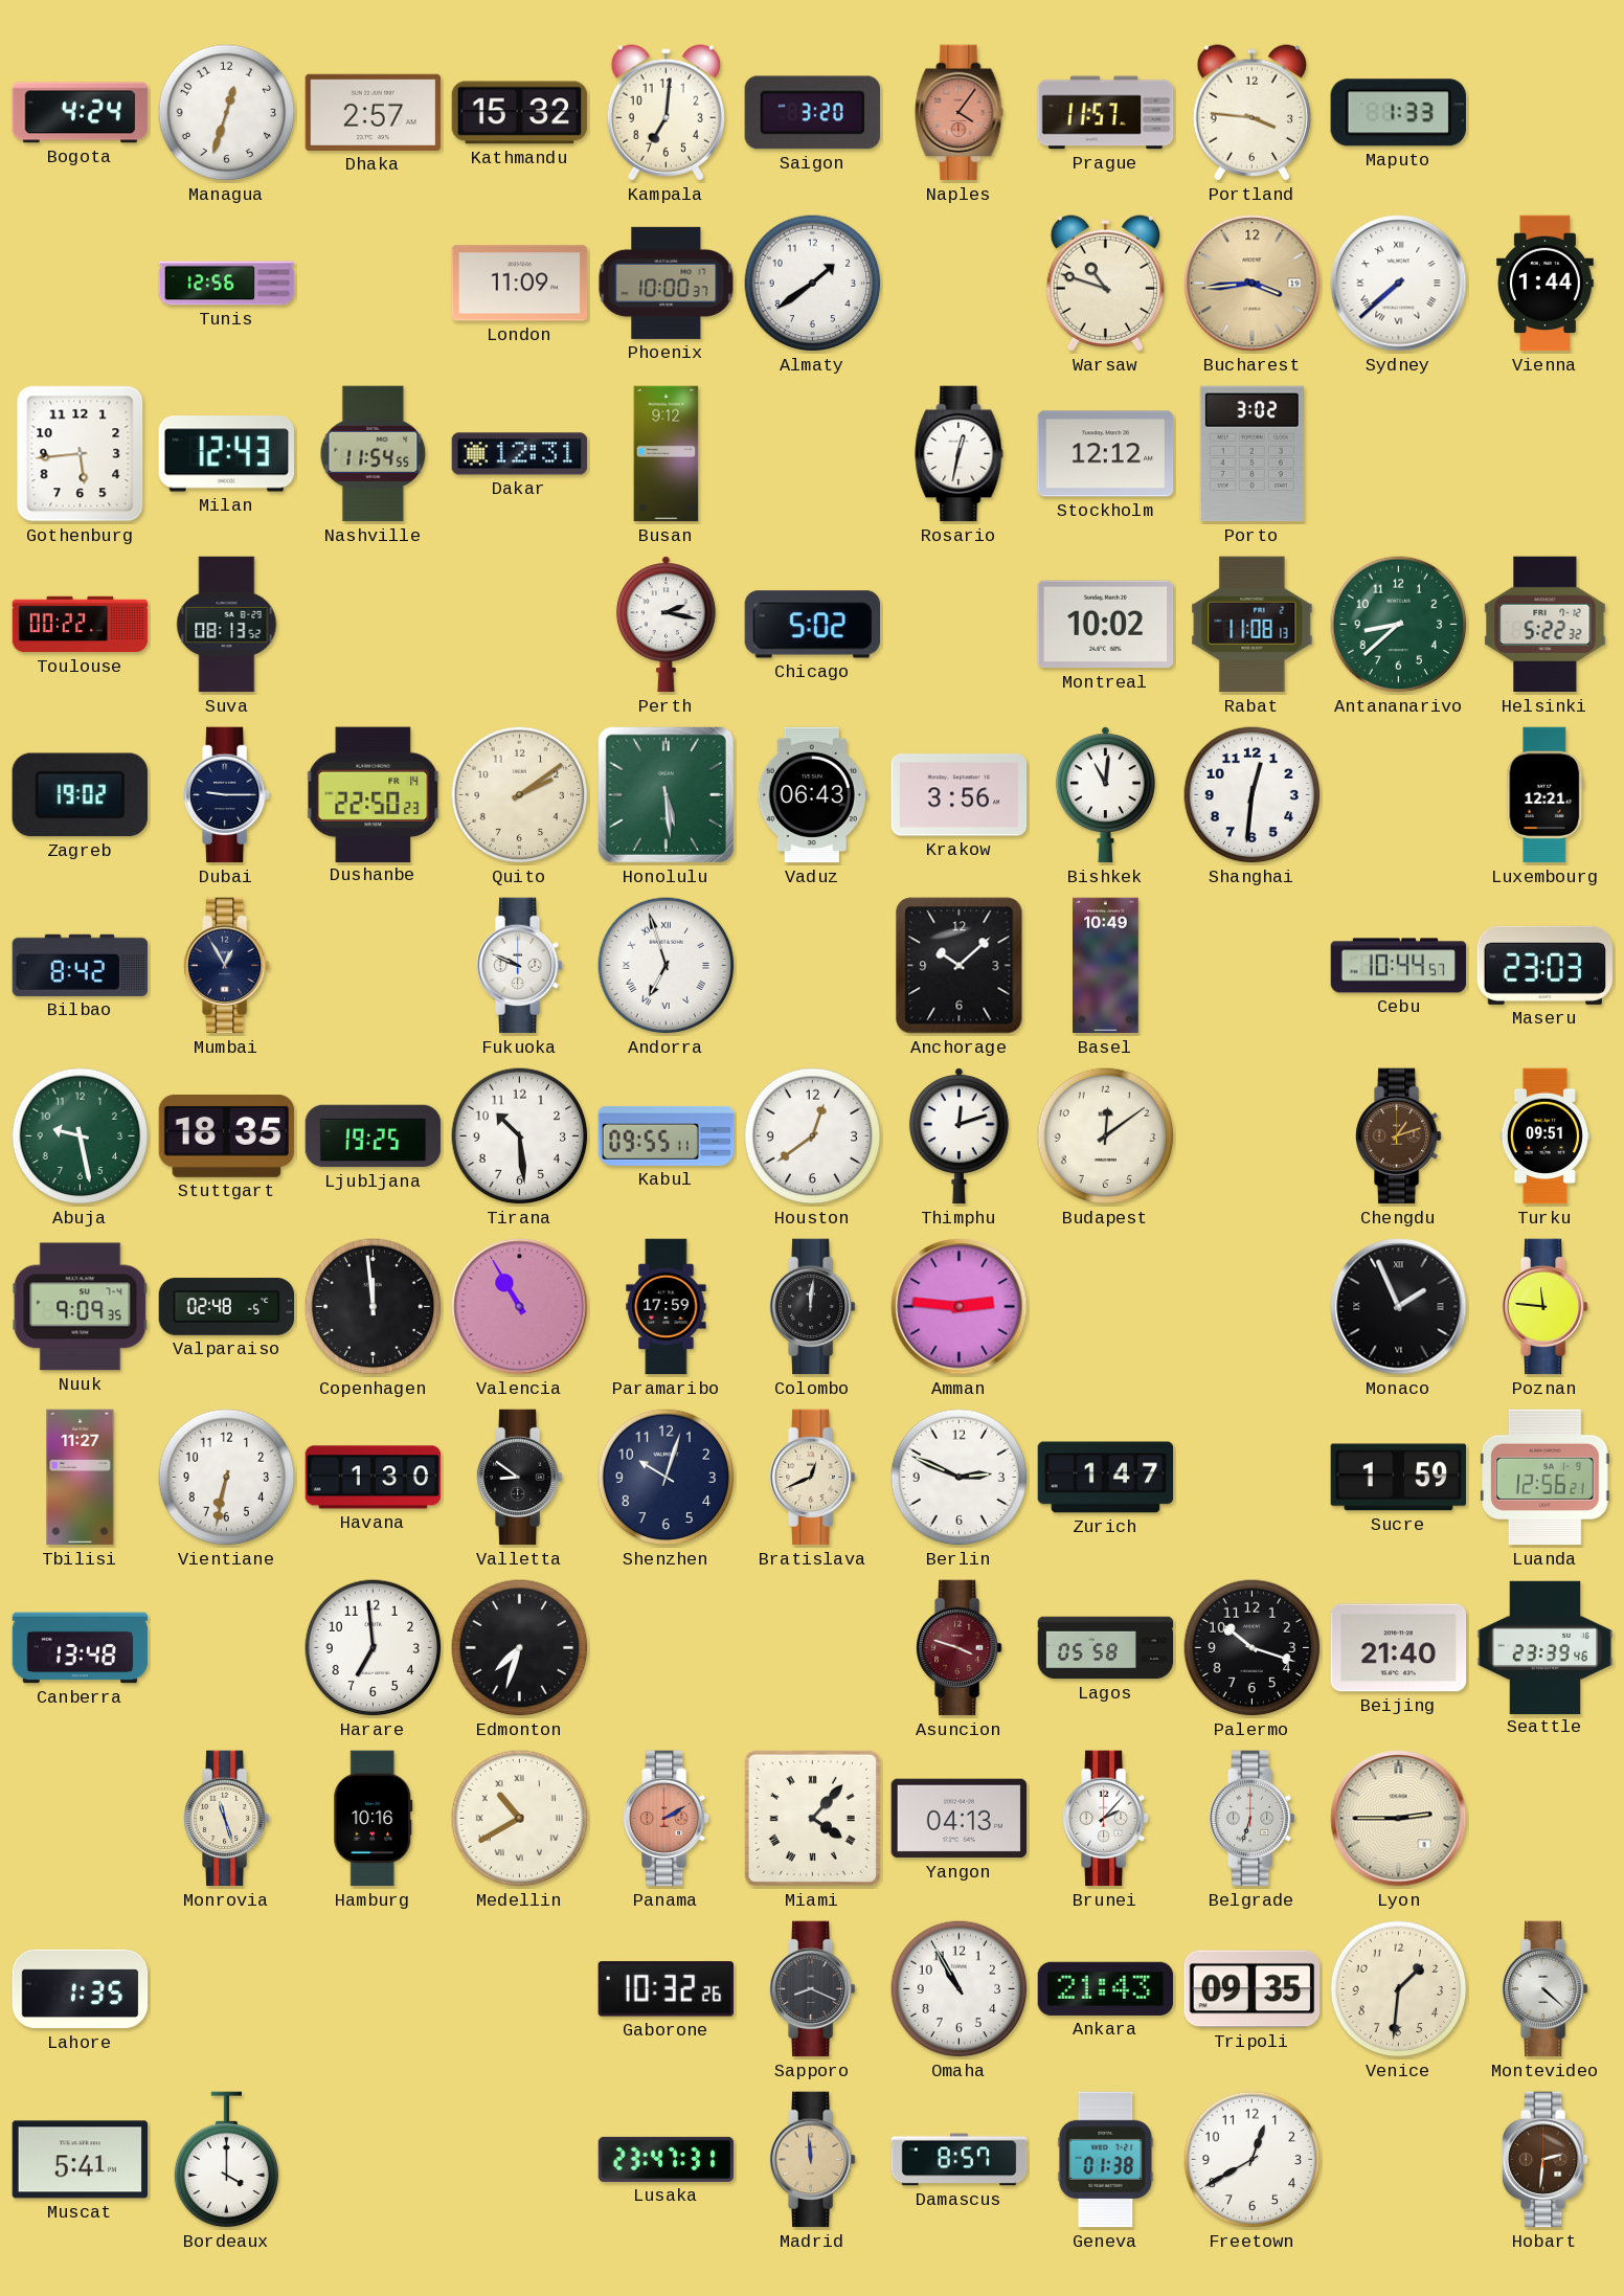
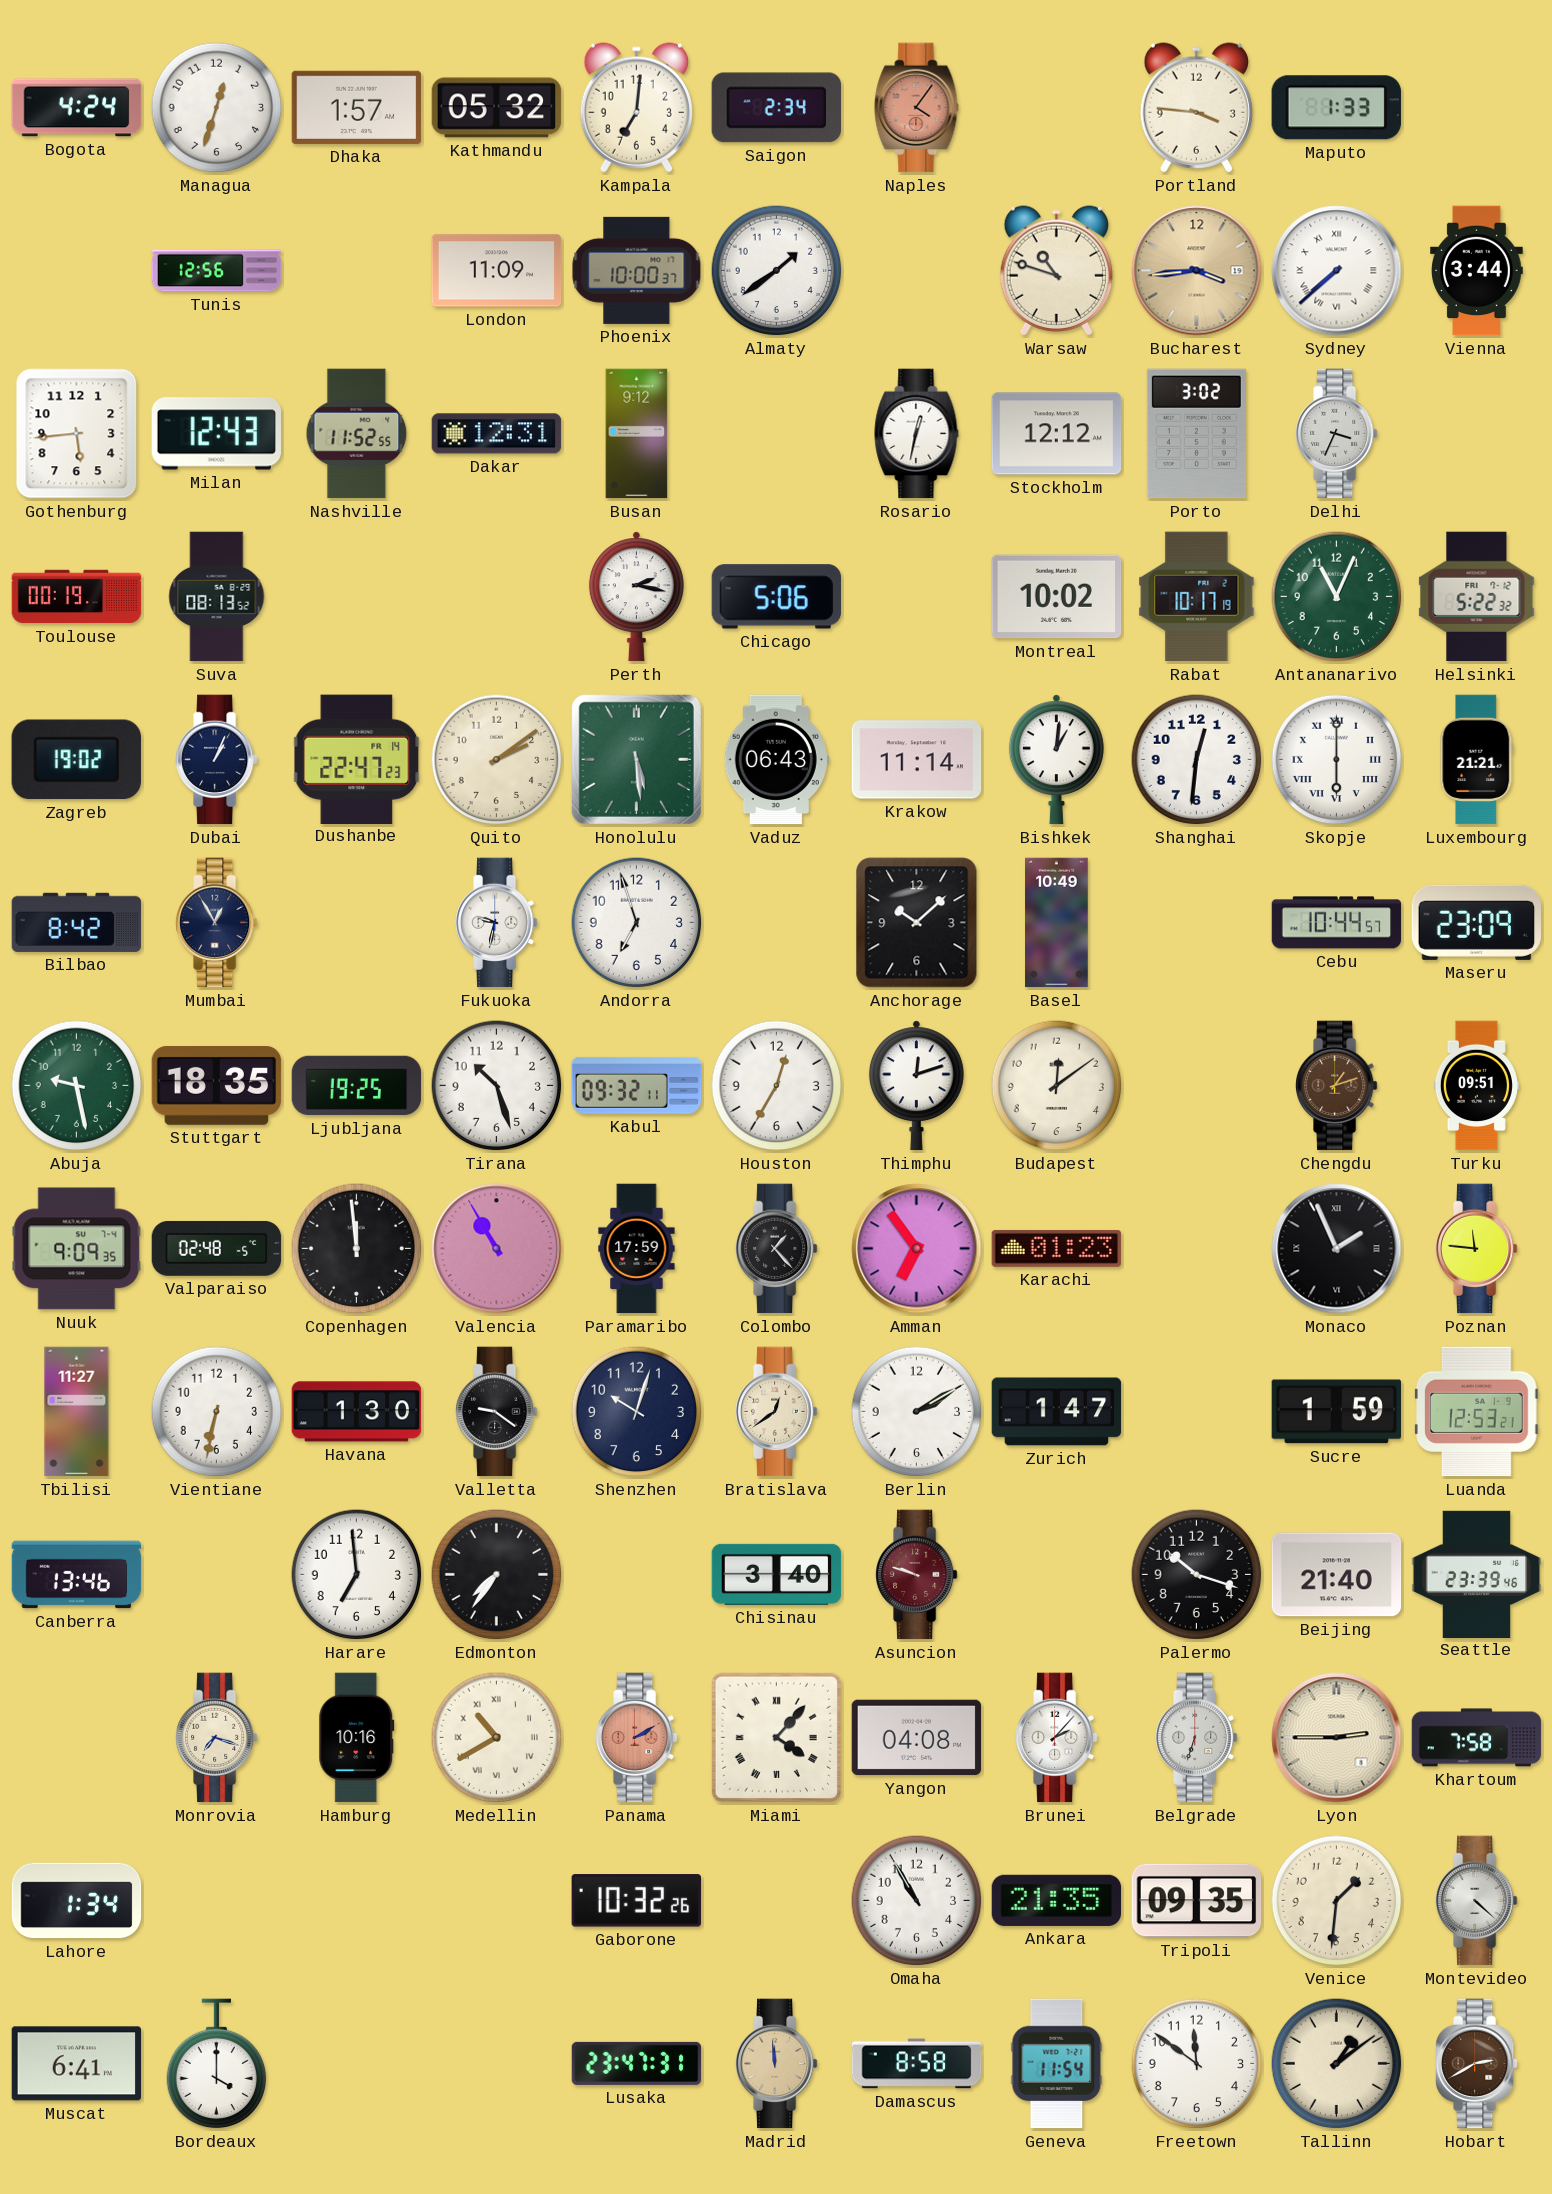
Dhaka: 2:57 -> 1:57 (357, 107)
Kathmandu: 15:32 -> 05:32 (497, 108)
Saigon: 3:20 -> 2:34 (776, 108)
Prague: 11:57 -> none (1106, 113)
Vienna: 1:44 -> 3:44 (1477, 271)
Nashville: 11:54 -> 11:52 (357, 434)
Delhi: none -> 3:34 (1337, 434)
Toulouse: 00:22 -> 00:19 (77, 597)
Chicago: 5:02 -> 5:06 (777, 597)
Rabat: 11:08 -> 10:17 (1197, 597)
Antananarivo: 8:38 -> 11:04 (1337, 597)
Dubai: 9:15 -> 1:04 (217, 760)
Dushanbe: 22:50 -> 22:47 (357, 759)
Krakow: 3:56 -> 11:14 (917, 760)
Bishkek: 11:01 -> 1:01 (1056, 760)
Skopje: none -> 6:00 (1337, 760)
Luxembourg: 12:21 -> 21:21 (1477, 760)
Fukuoka: 9:49 -> 9:32 (497, 923)
Andorra numerals: Roman -> Arabic (637, 923)
Maseru: 23:03 -> 23:09 (1477, 922)
Tirana: 10:29 -> 10:27 (497, 1086)
Kabul: 09:55 -> 09:32 (637, 1085)
Houston: 12:39 -> 12:35 (777, 1086)
Colombo: 12:01 -> 1:23 (777, 1249)
Amman: 2:46 -> 6:54 (917, 1249)
Karachi: none -> 01:23 (1057, 1248)
Valletta: 8:51 -> 9:21 (497, 1412)
Bratislava: 12:41 -> 12:39 (777, 1412)
Berlin: 2:49 -> 2:10 (917, 1412)
Luanda: 12:56 -> 12:53 (1477, 1412)
Canberra: 13:48 -> 13:46 (77, 1575)
Edmonton: 7:33 -> 7:36 (497, 1575)
Chisinau: none -> 3:40 (777, 1574)
Asuncion: 3:48 -> 9:48 (917, 1575)
Lagos: 05:58 -> none (1106, 1648)
Monrovia: 11:27 -> 7:18 (217, 1738)
Yangon: 04:13 -> 04:08 (917, 1738)
Khartoum: none -> 7:58 (1477, 1738)
Lahore: 1:35 -> 1:34 (77, 1901)
Sapporo: 8:19 -> none (813, 1989)
Ankara: 21:43 -> 21:35 (1057, 1900)
Muscat: 5:41 -> 6:41 (77, 2064)
Damascus: 8:57 -> 8:58 (917, 2064)
Geneva: 01:38 -> 11:54 (1057, 2064)
Freetown: 12:40 -> 11:51 (1197, 2064)
Tallinn: none -> 1:09 (1337, 2064)
Hobart: 2:31 -> 2:40 (1477, 2064)
